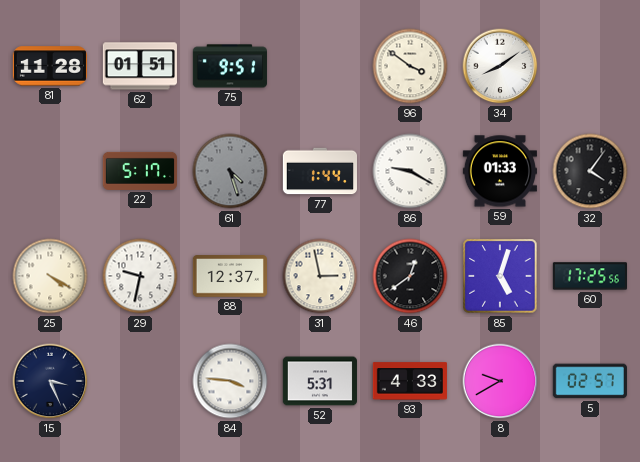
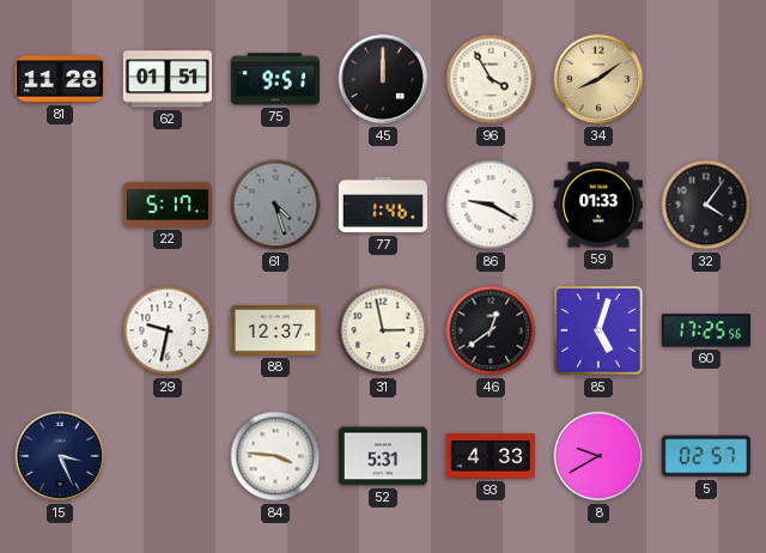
45: none -> 12:00 (383, 79)
96: 3:51 -> 3:55 (491, 79)
34 dial: white -> champagne (598, 79)
77: 1:44 -> 1:46 (382, 205)
25: 4:20 -> none (50, 276)
